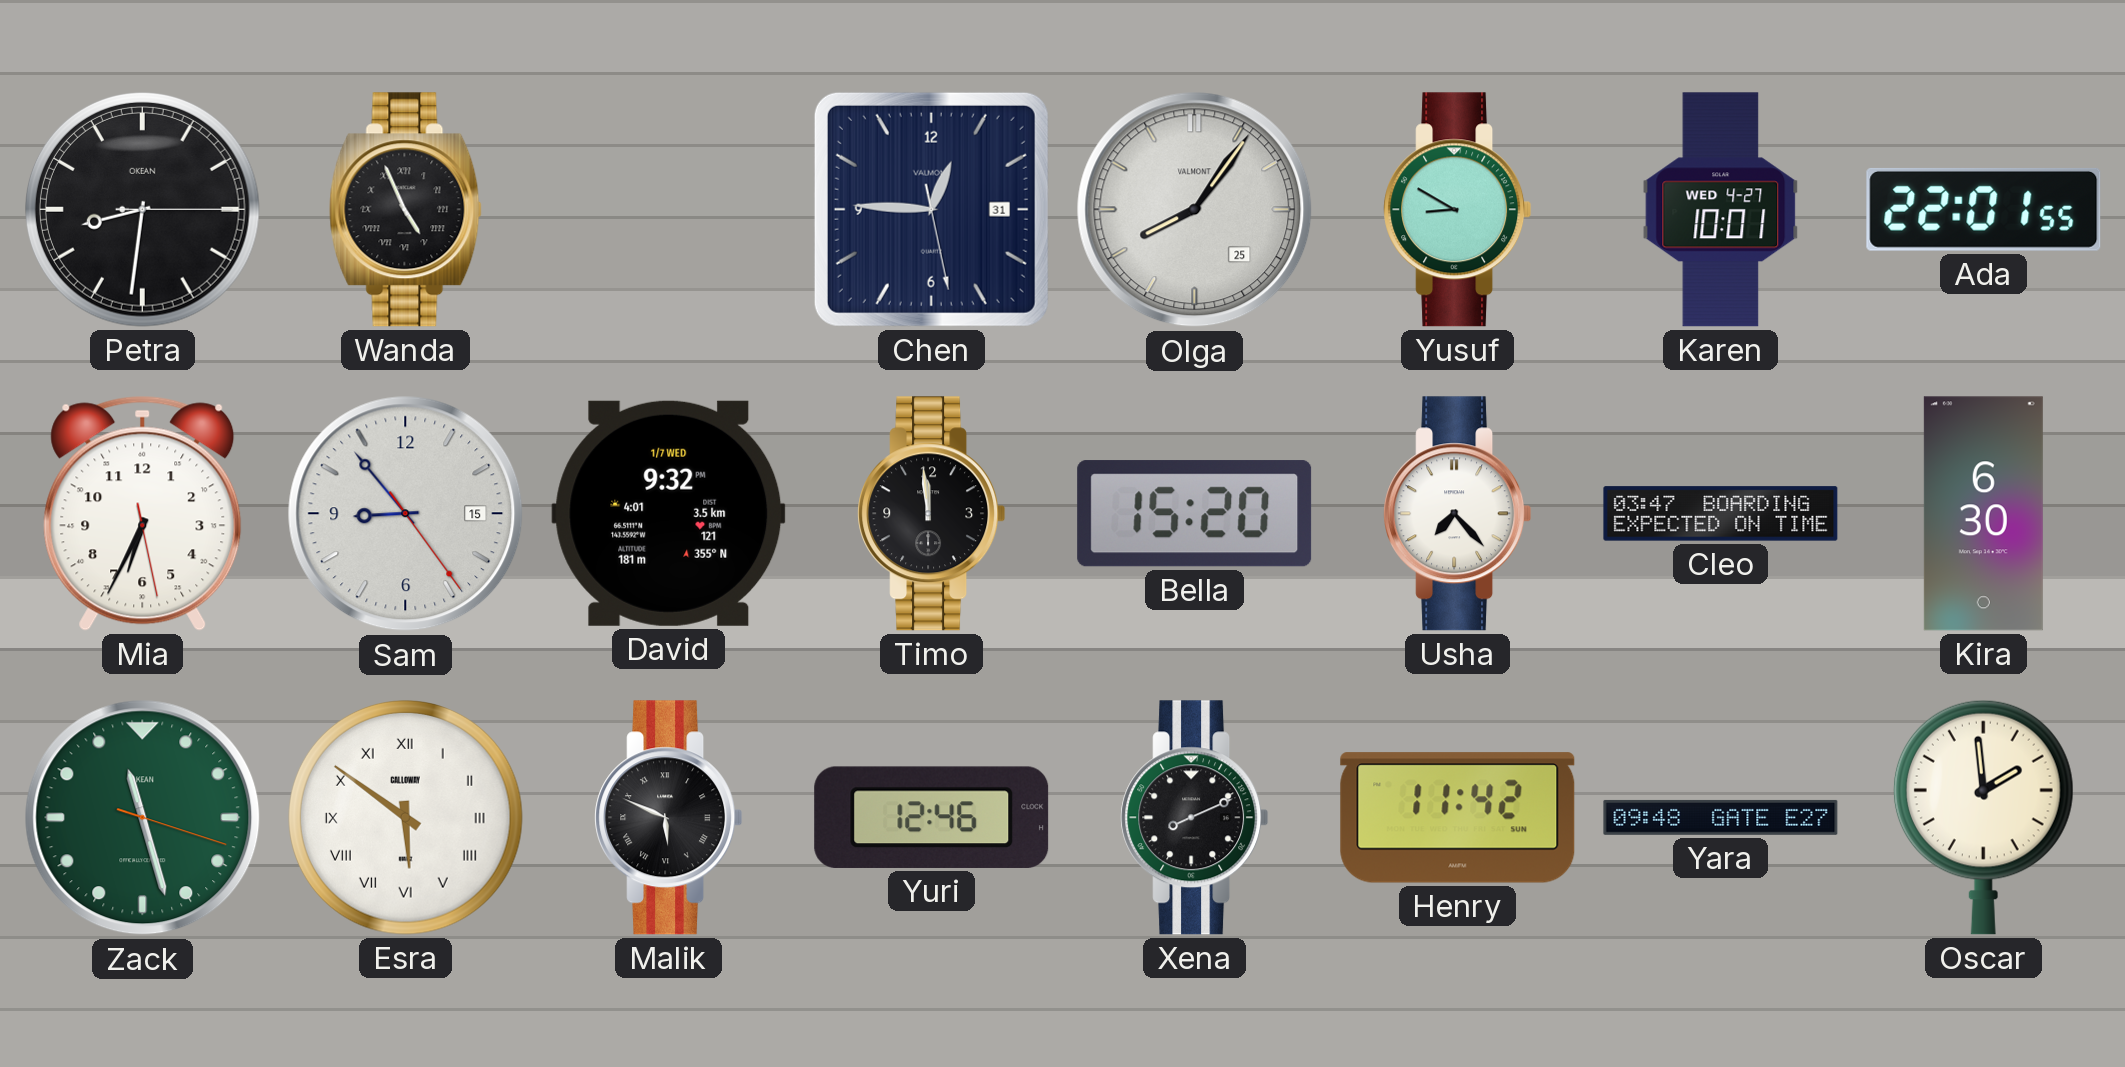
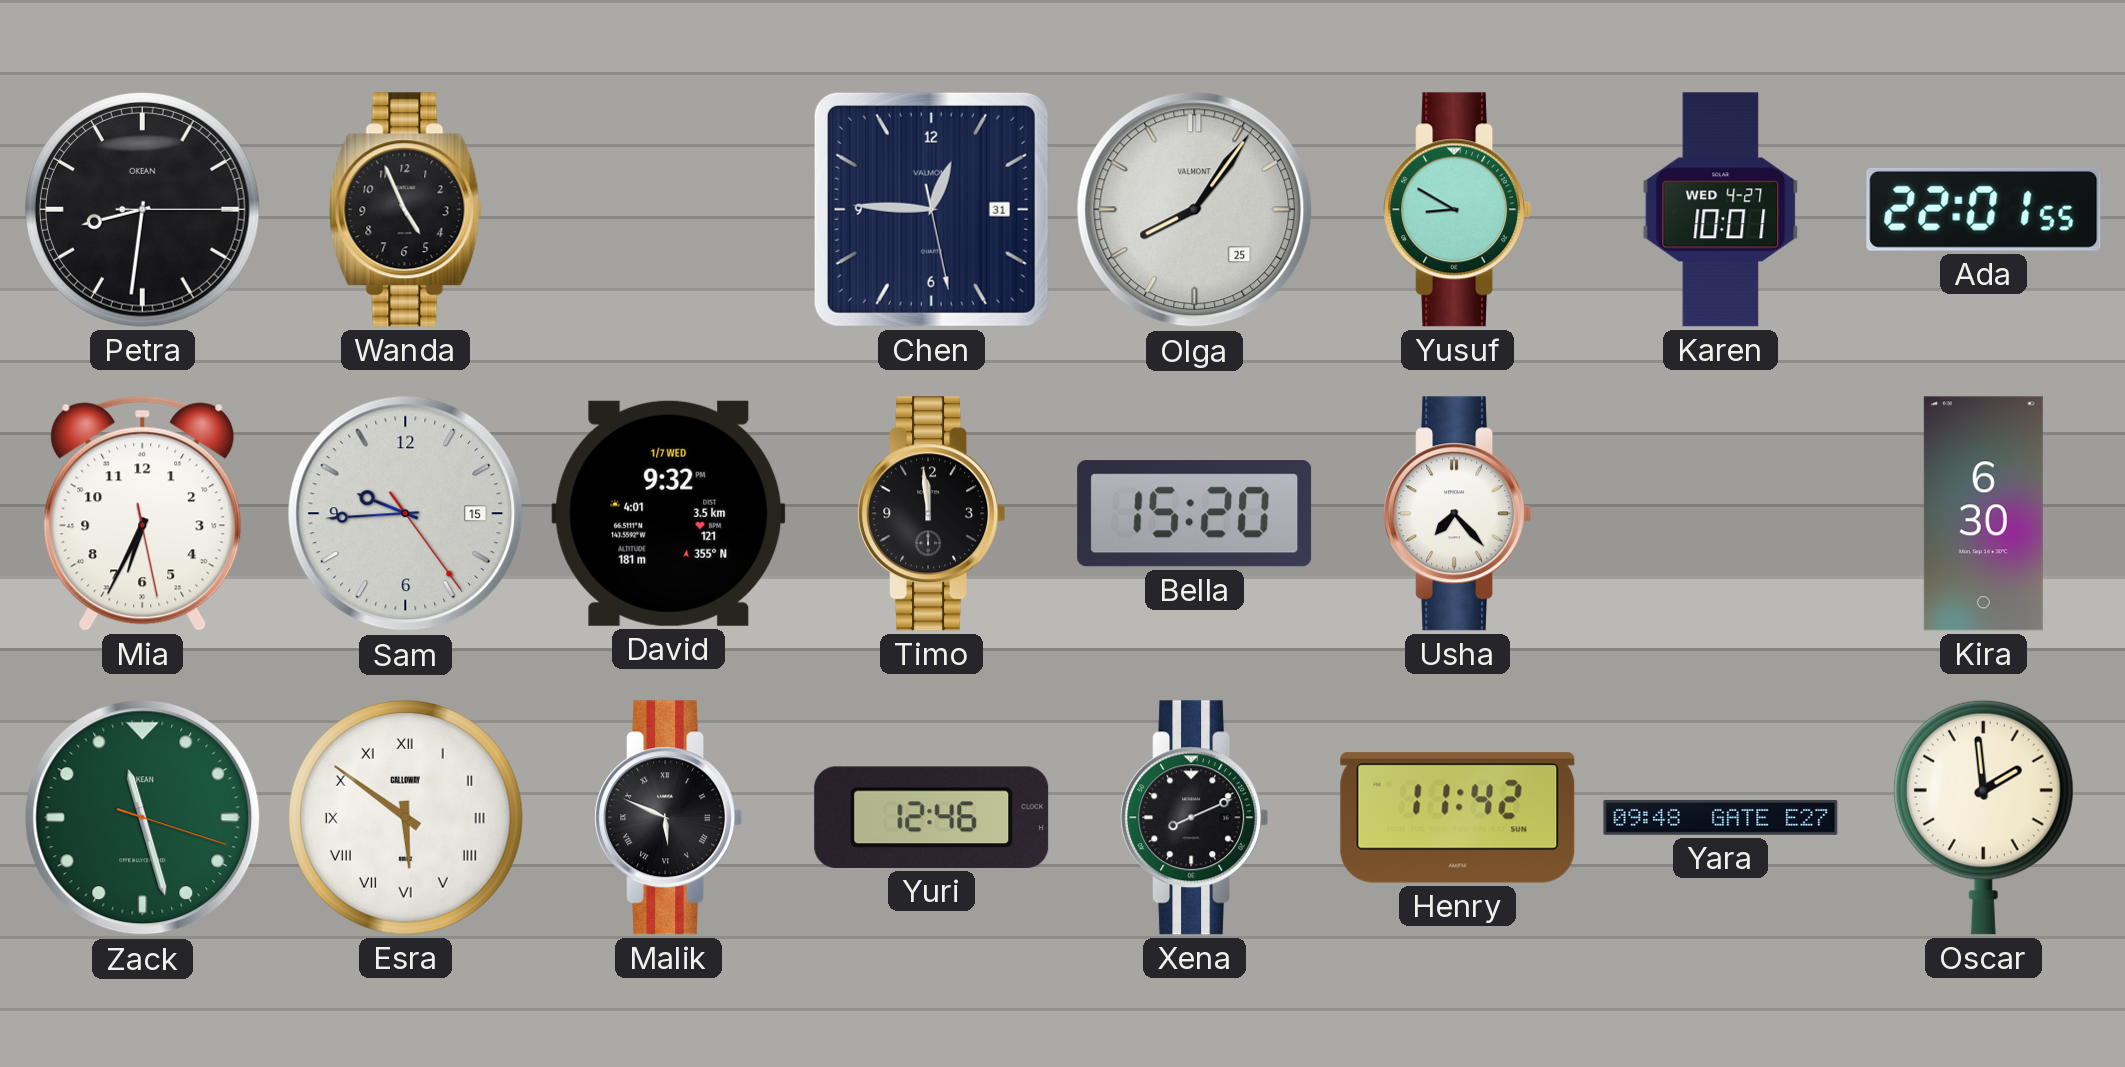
Wanda numerals: Roman -> Arabic (406, 210)
Sam: 8:53 -> 9:44 (406, 514)
Cleo: 03:47 -> none (1721, 514)
